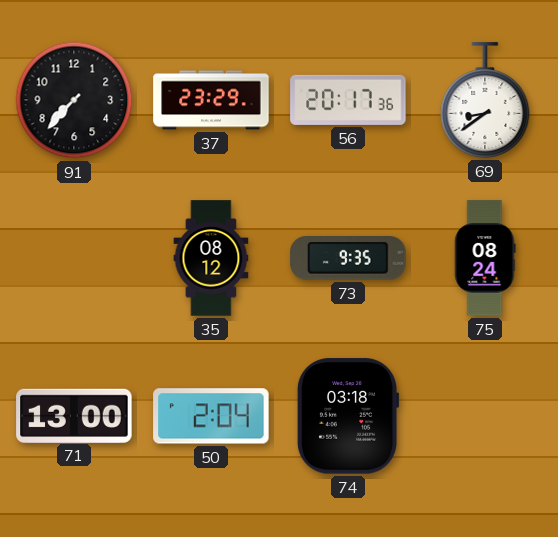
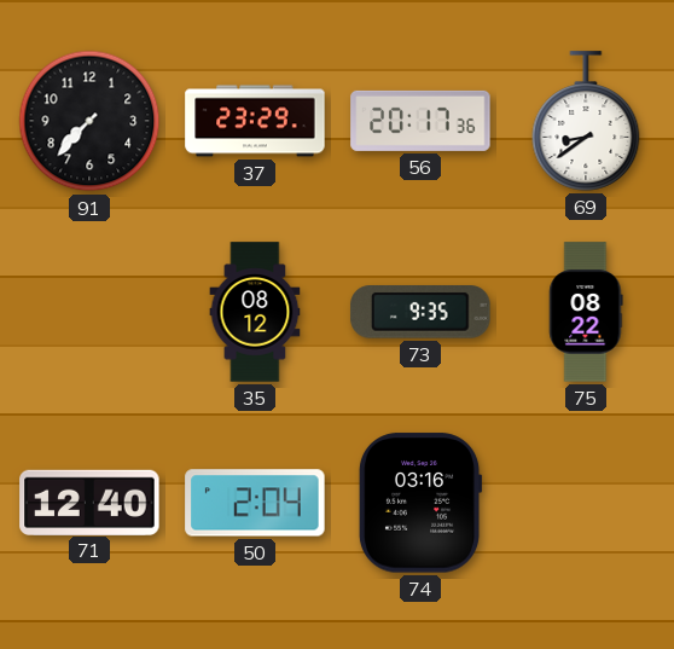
75: 08:24 -> 08:22 (586, 312)
71: 13:00 -> 12:40 (89, 502)
74: 03:18 -> 03:16 (420, 503)
